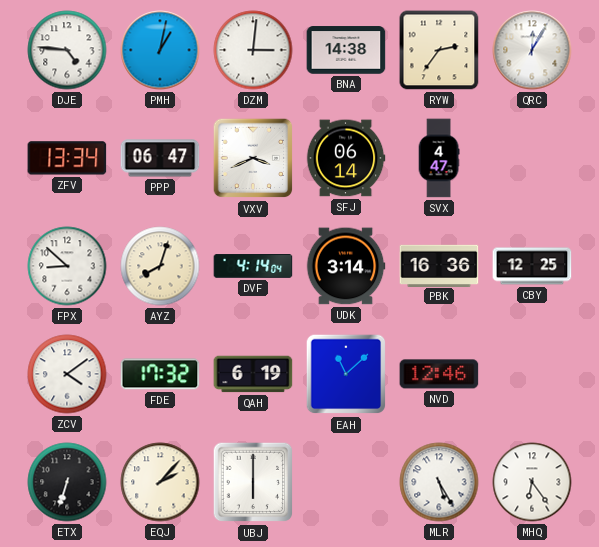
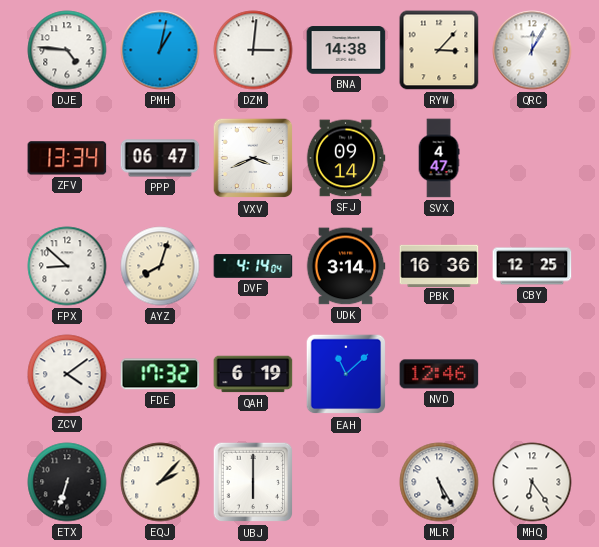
RYW: 2:36 -> 3:07 (439, 50)
SFJ: 06:14 -> 09:14 (346, 158)
